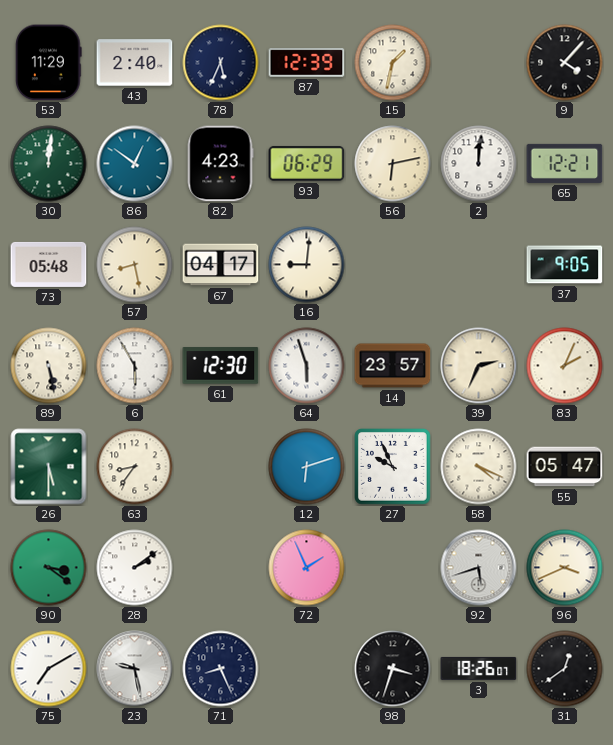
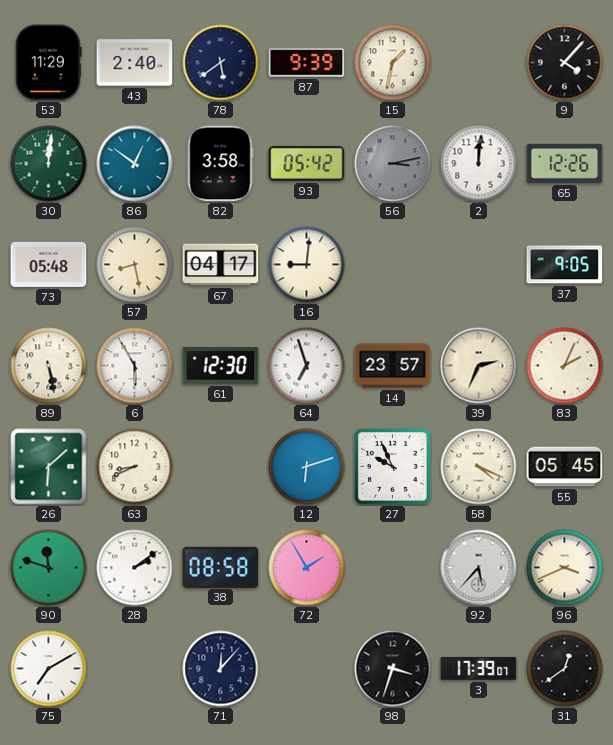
78: 5:34 -> 5:39 (221, 63)
87: 12:39 -> 9:39 (307, 63)
82: 4:23 -> 3:58 (220, 164)
93: 06:29 -> 05:42 (307, 163)
56: 6:13 -> 3:13 (393, 164)
56 dial: cream -> grey (393, 164)
65: 12:21 -> 12:26 (565, 163)
64: 5:57 -> 6:57 (307, 366)
26: 5:30 -> 6:08 (49, 467)
63: 8:36 -> 8:41 (135, 467)
55: 05:47 -> 05:45 (565, 467)
90: 3:21 -> 11:48 (49, 568)
38: none -> 08:58 (221, 567)
72: 1:56 -> 1:55 (307, 568)
92: 5:42 -> 5:37 (479, 568)
23: 9:28 -> none (135, 669)
71: 8:26 -> 12:07 (221, 669)
3: 18:26 -> 17:39 (479, 668)
